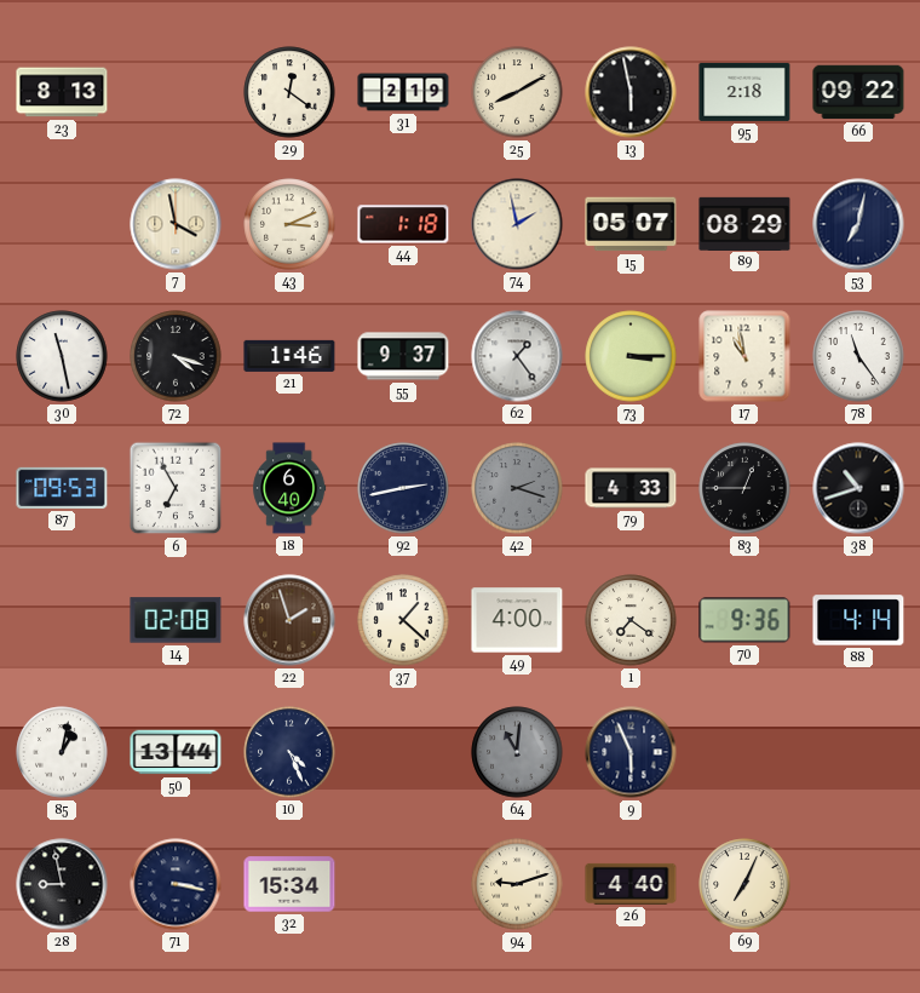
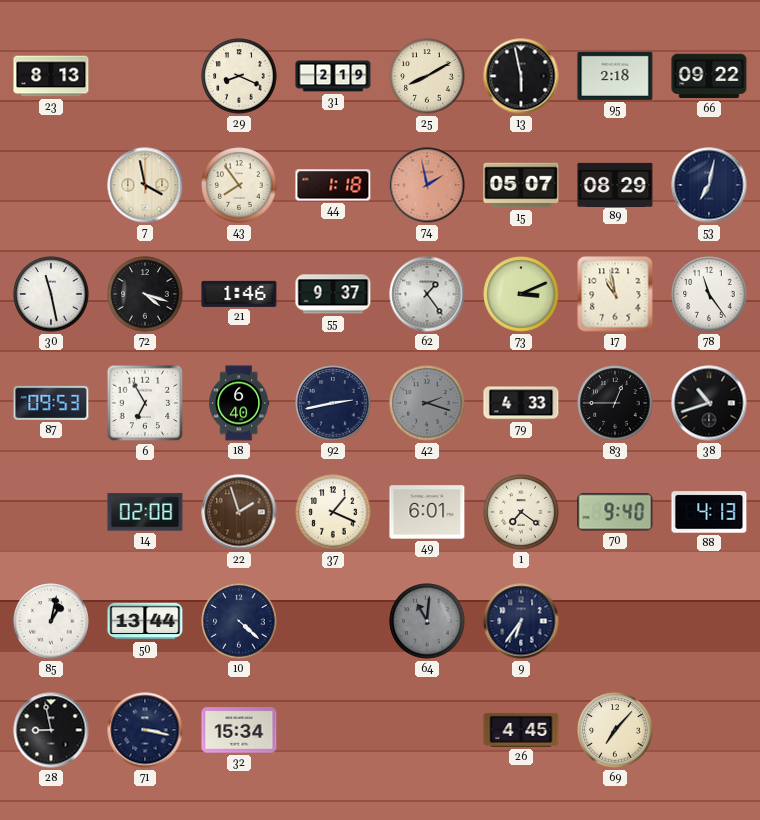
29: 12:21 -> 8:19 (239, 76)
43: 3:11 -> 7:54 (239, 185)
74 dial: cream -> salmon (427, 185)
73: 3:15 -> 3:11 (521, 294)
37: 1:22 -> 1:19 (333, 512)
49: 4:00 -> 6:01 (427, 512)
70: 9:36 -> 9:40 (615, 512)
88: 4:14 -> 4:13 (709, 512)
10: 4:26 -> 4:22 (239, 621)
9: 5:56 -> 6:36 (521, 621)
94: 9:12 -> none (517, 884)
26: 4:40 -> 4:45 (521, 730)
69: 7:04 -> 7:07 (615, 730)
